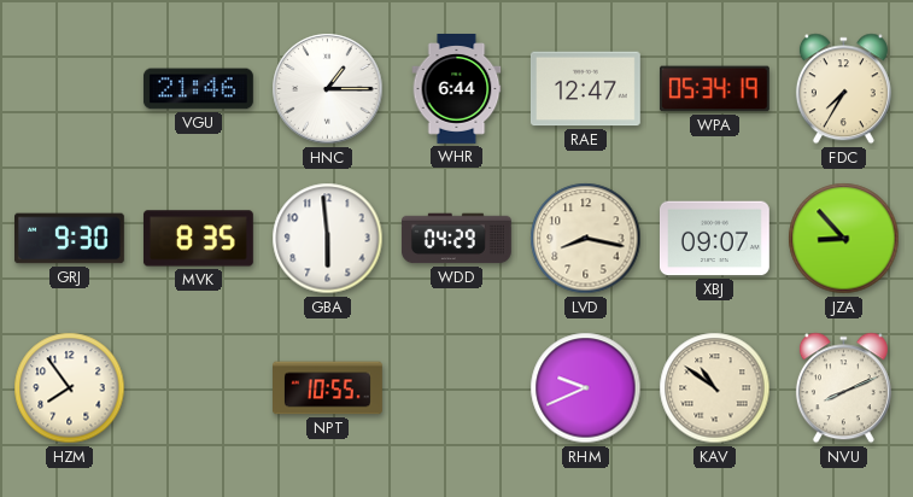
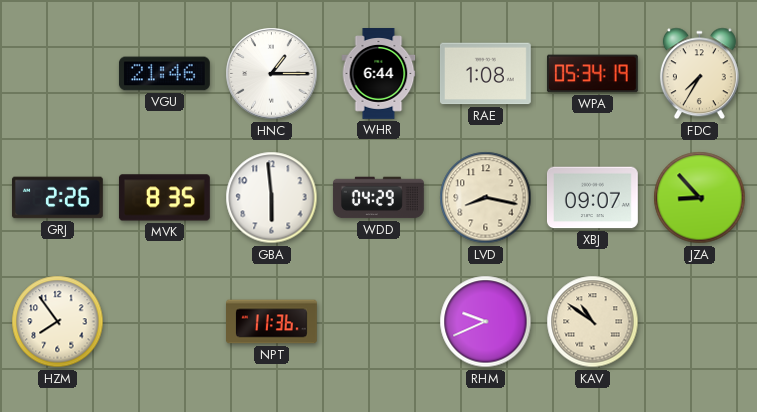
RAE: 12:47 -> 1:08 (485, 74)
GRJ: 9:30 -> 2:26 (58, 198)
NPT: 10:55 -> 11:36 (272, 322)
NVU: 8:11 -> none (843, 388)
